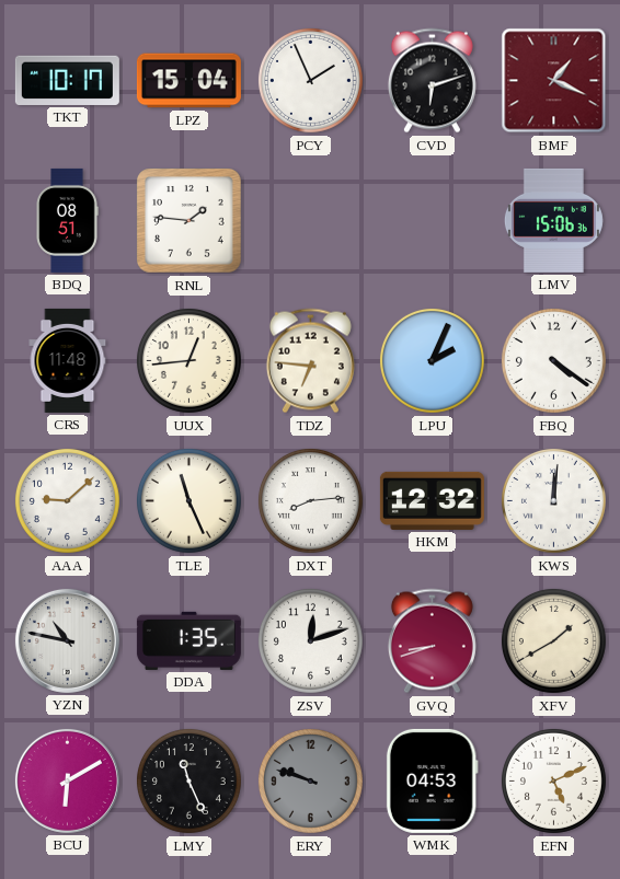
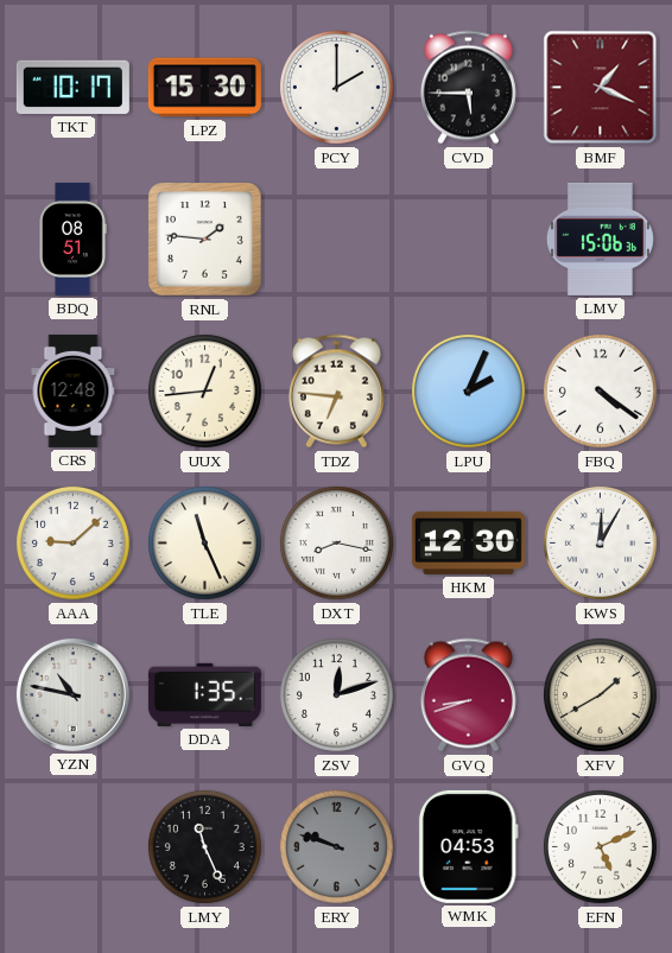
LPZ: 15:04 -> 15:30 (204, 88)
PCY: 1:56 -> 2:00 (336, 87)
CVD: 6:12 -> 5:45 (468, 88)
CRS: 11:48 -> 12:48 (74, 390)
DXT: 8:14 -> 8:17 (336, 542)
HKM: 12:32 -> 12:30 (468, 542)
KWS: 12:01 -> 12:05 (600, 542)
BCU: 6:10 -> none (67, 780)
